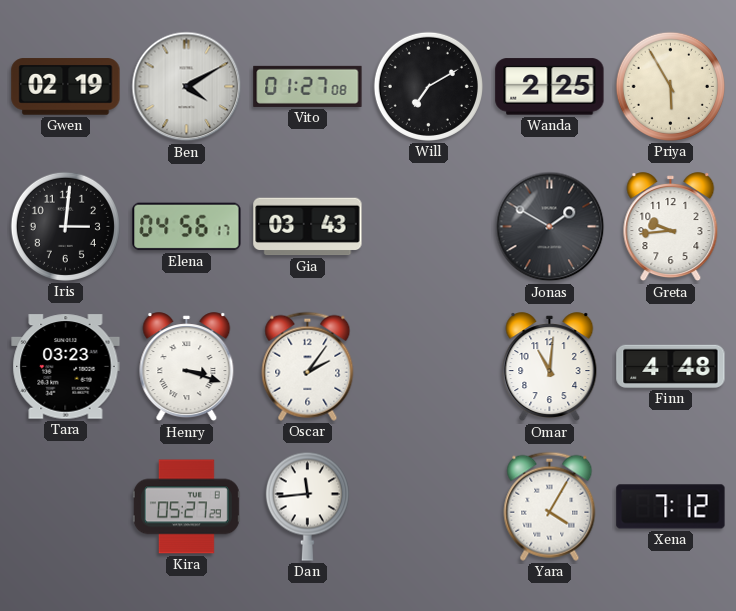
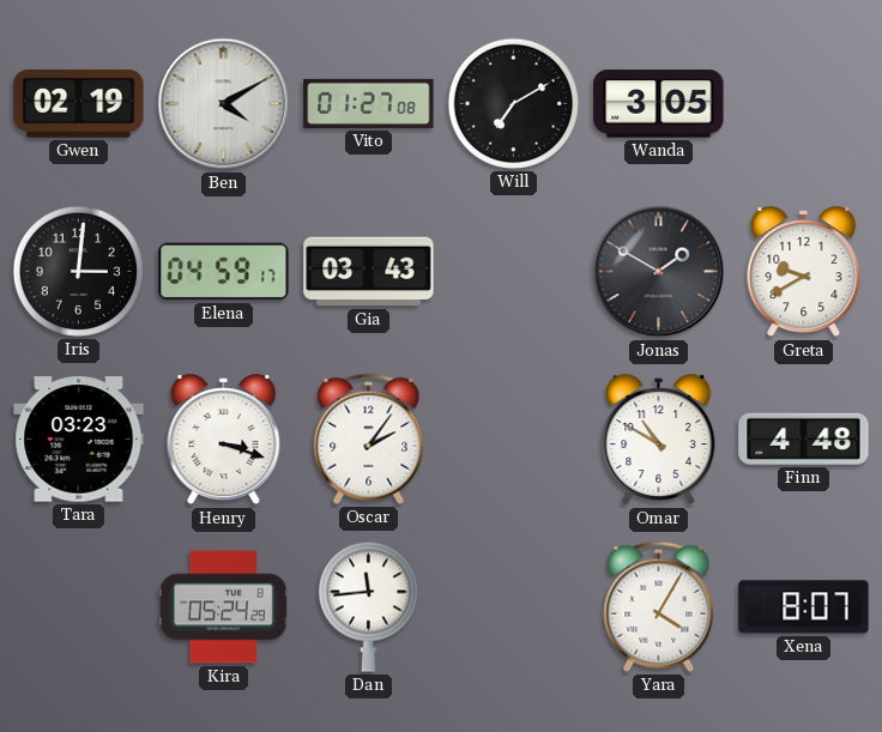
Wanda: 2:25 -> 3:05 (659, 104)
Priya: 5:55 -> none (670, 86)
Elena: 04:56 -> 04:59 (224, 272)
Greta: 9:44 -> 9:40 (804, 272)
Omar: 11:01 -> 10:50 (659, 440)
Kira: 05:27 -> 05:24 (223, 607)
Xena: 7:12 -> 8:07 (804, 607)
